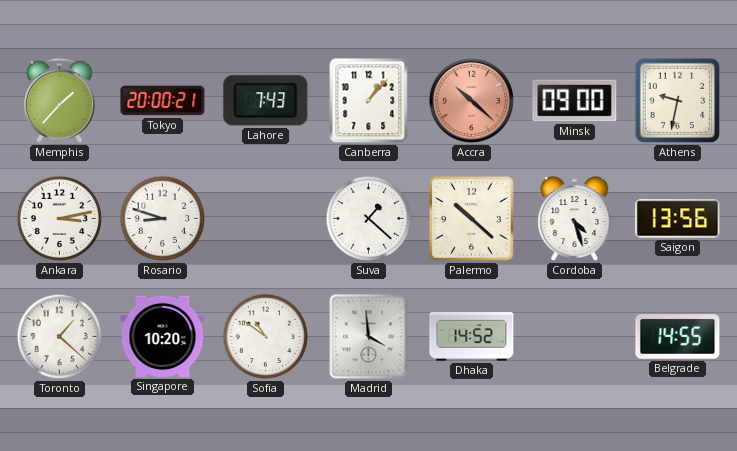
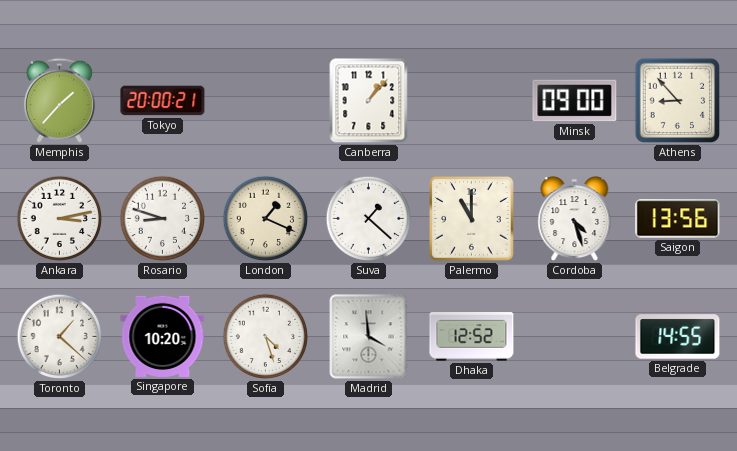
Lahore: 7:43 -> none (266, 101)
Accra: 10:22 -> none (471, 100)
Athens: 9:32 -> 8:53 (678, 101)
London: none -> 1:19 (266, 219)
Palermo: 10:22 -> 11:00 (472, 219)
Sofia: 10:51 -> 4:27 (266, 337)
Dhaka: 14:52 -> 12:52 (472, 337)
